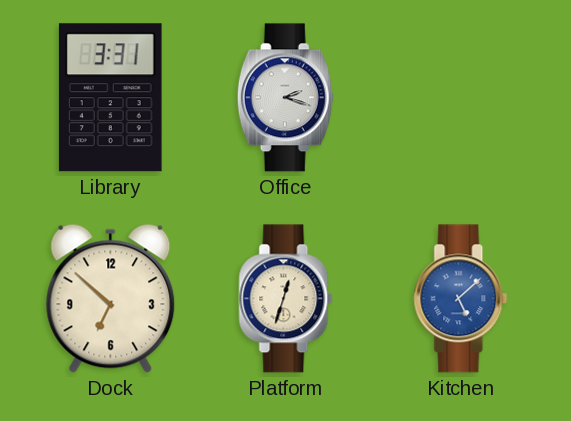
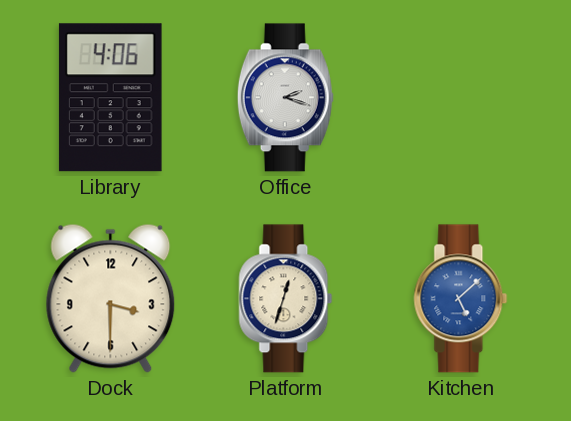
Library: 3:31 -> 4:06 (110, 98)
Dock: 6:52 -> 3:30 (111, 298)
